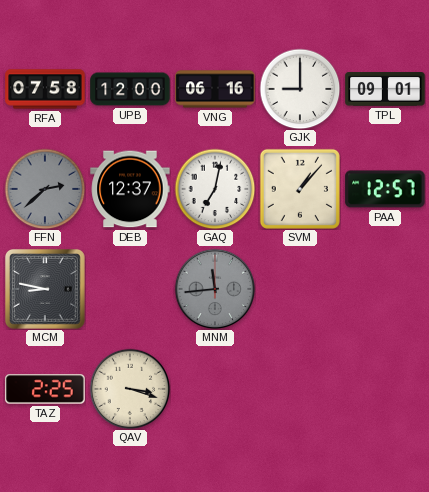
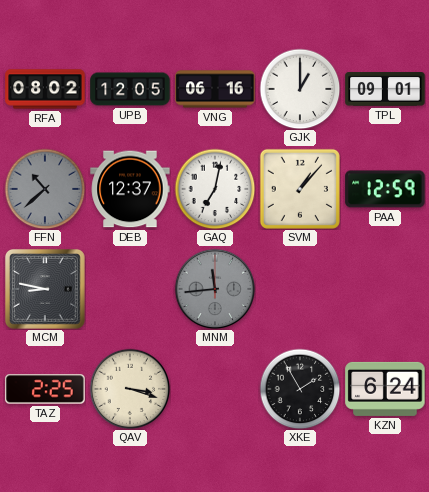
RFA: 07:58 -> 08:02 (45, 89)
UPB: 12:00 -> 12:05 (130, 89)
GJK: 9:00 -> 1:00 (300, 89)
FFN: 2:38 -> 10:38 (45, 189)
PAA: 12:57 -> 12:59 (385, 189)
XKE: none -> 1:55 (300, 389)
KZN: none -> 6:24 (385, 389)
